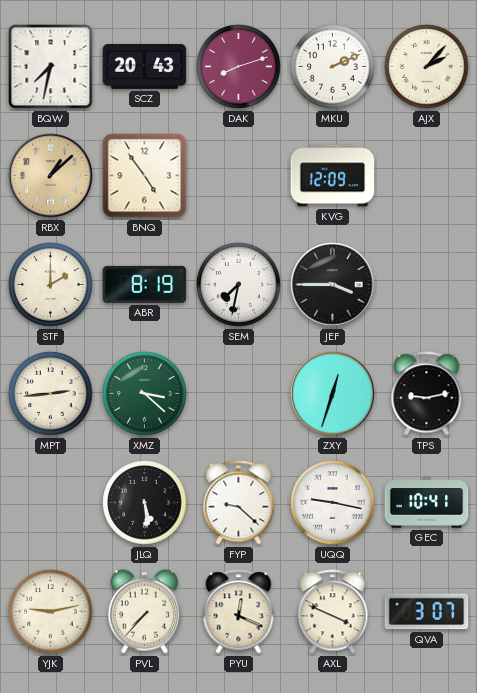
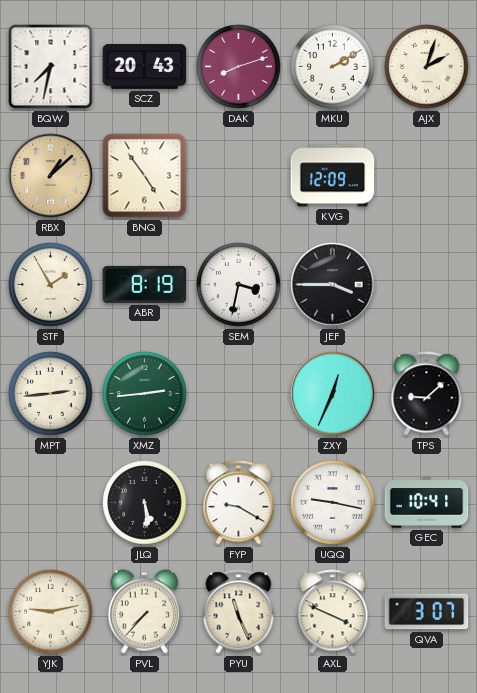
MKU: 2:11 -> 2:10 (333, 67)
AJX: 2:07 -> 2:03 (427, 67)
STF: 2:00 -> 1:55 (51, 285)
SEM: 7:32 -> 3:32 (239, 285)
XMZ: 3:22 -> 2:44 (145, 394)
ZXY: 12:33 -> 12:34 (333, 394)
TPS: 9:13 -> 9:08 (427, 394)
FYP: 9:22 -> 9:20 (239, 503)
PYU: 12:19 -> 11:26 (239, 612)
